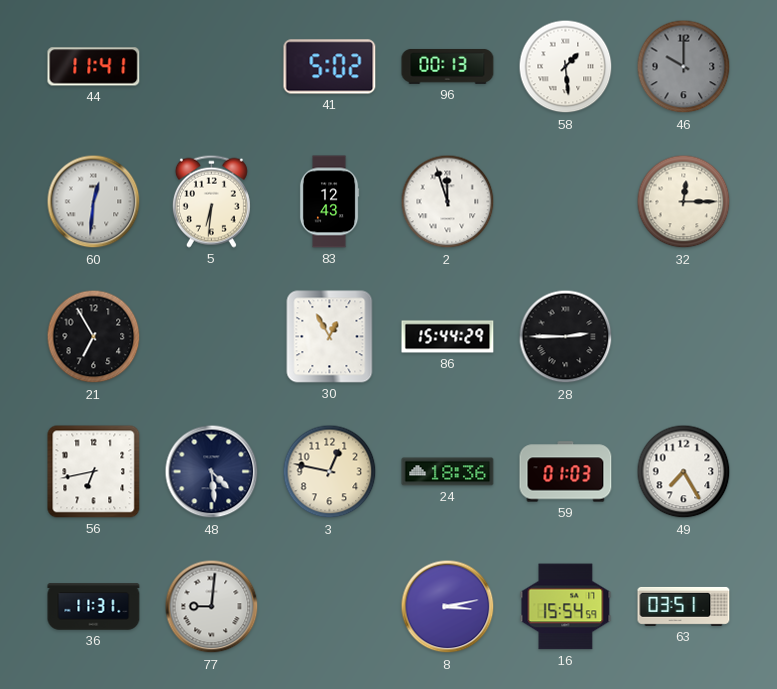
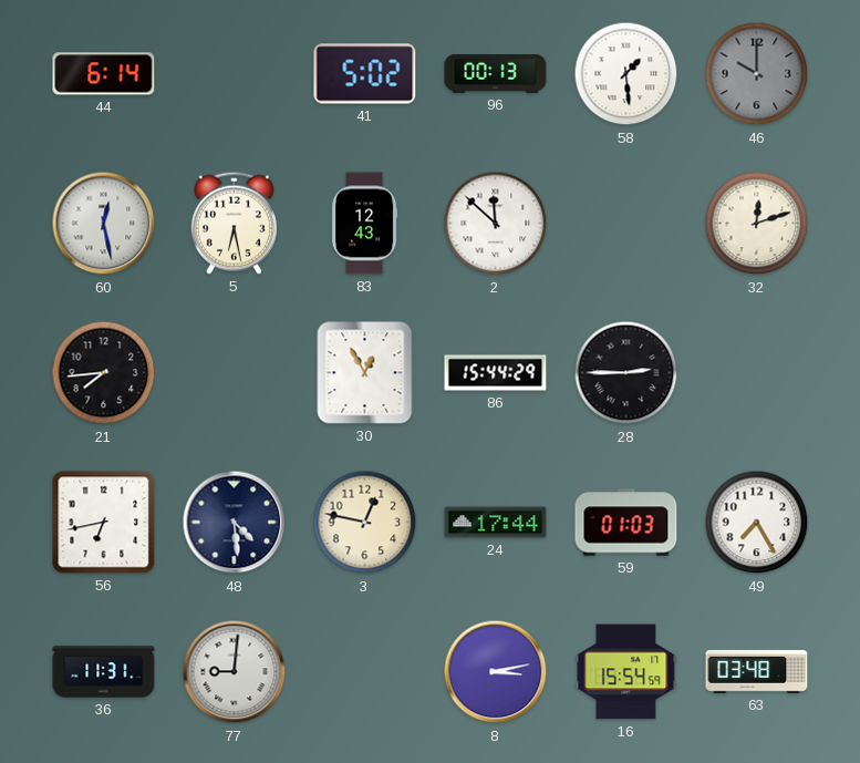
44: 11:41 -> 6:14 (104, 74)
60: 12:31 -> 12:28 (104, 224)
5: 6:31 -> 6:28 (234, 223)
2: 11:57 -> 11:52 (496, 224)
32: 12:15 -> 12:12 (757, 224)
21: 6:55 -> 7:44 (104, 373)
24: 18:36 -> 17:44 (496, 523)
63: 03:51 -> 03:48 (757, 671)
